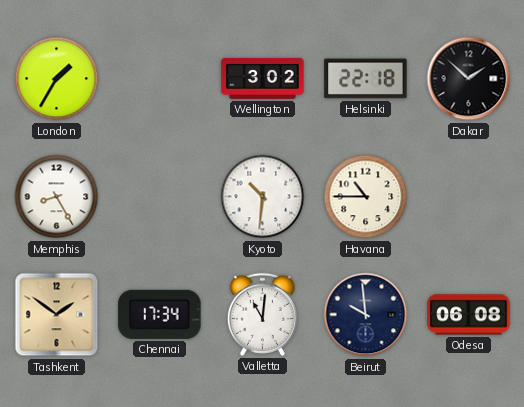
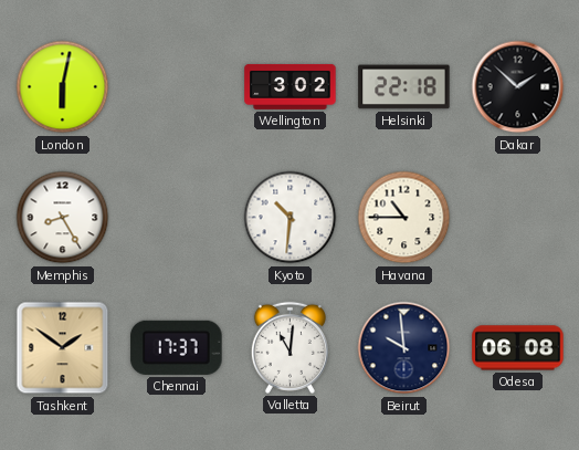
London: 1:35 -> 6:02 (63, 87)
Chennai: 17:34 -> 17:37 (177, 347)
